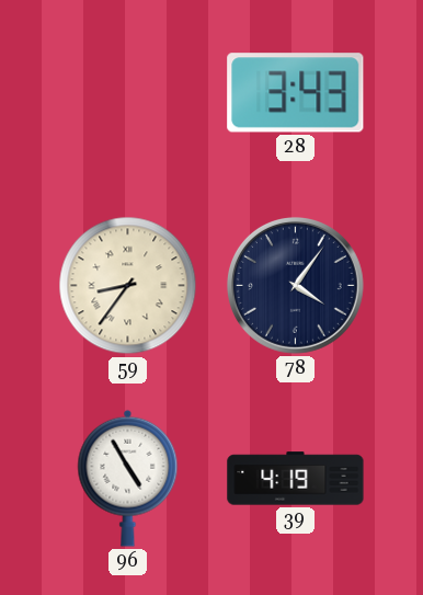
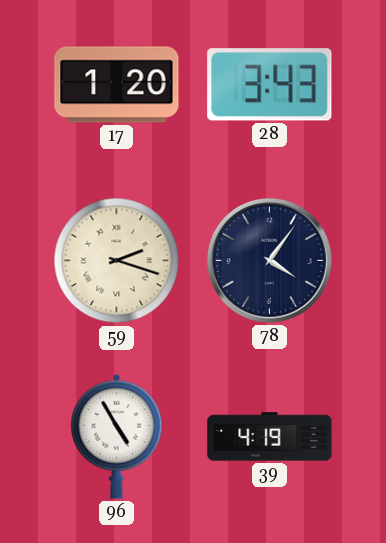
17: none -> 1:20 (117, 85)
59: 8:36 -> 2:18 (117, 261)
